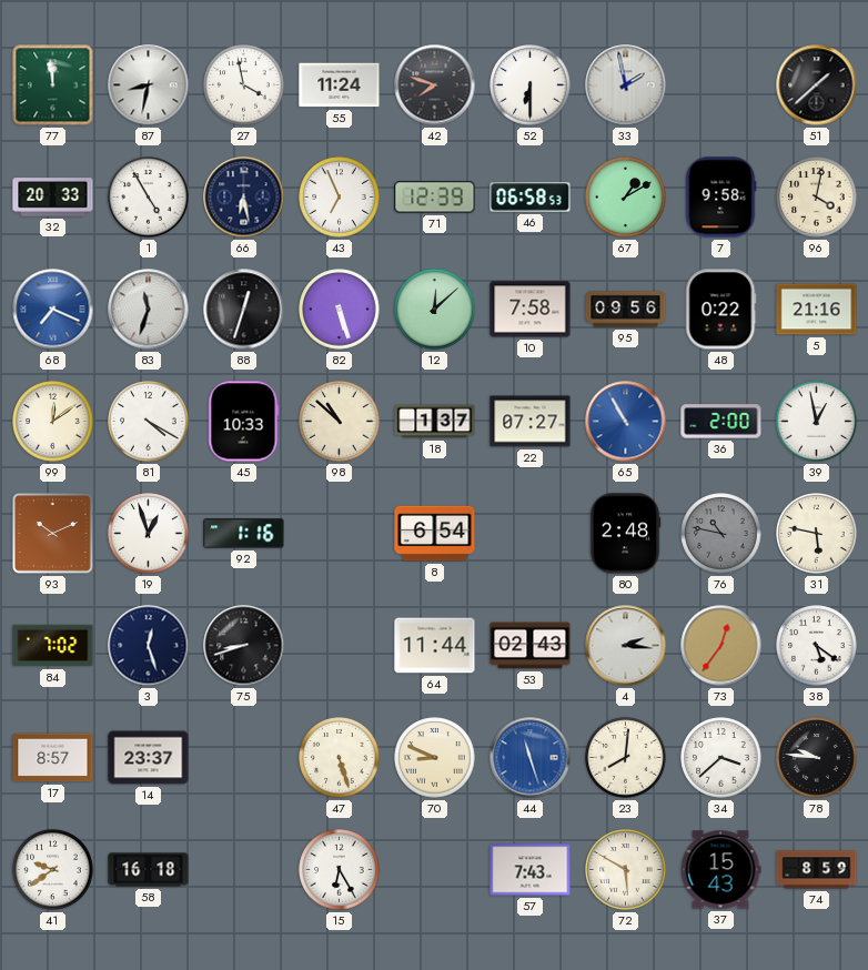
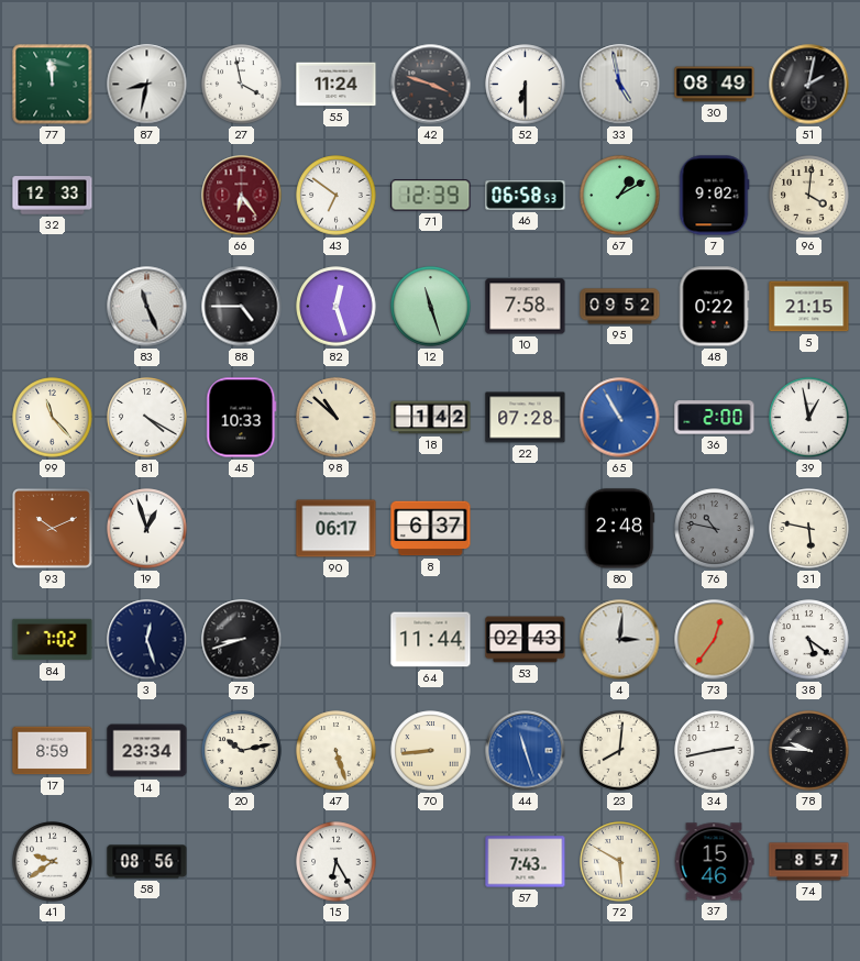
42: 7:48 -> 3:48 (431, 85)
33: 1:58 -> 4:58 (620, 85)
30: none -> 08:49 (715, 85)
51: 1:38 -> 2:02 (809, 85)
32: 20:33 -> 12:33 (53, 196)
1: 4:55 -> none (149, 198)
66: 6:28 -> 6:24 (242, 196)
66 dial: navy -> burgundy (242, 196)
43: 6:56 -> 6:51 (337, 196)
7: 9:58 -> 9:02 (714, 196)
96: 4:02 -> 4:01 (809, 196)
68: 7:19 -> none (53, 310)
83: 11:33 -> 11:26 (147, 307)
88: 12:33 -> 4:45 (242, 307)
82: 5:27 -> 12:27 (337, 307)
12: 12:08 -> 11:27 (431, 307)
95: 09:56 -> 09:52 (620, 307)
5: 21:16 -> 21:15 (809, 307)
99: 12:09 -> 11:23 (53, 418)
18: 1:37 -> 1:42 (431, 418)
22: 07:27 -> 07:28 (526, 418)
92: 1:16 -> none (244, 534)
90: none -> 06:17 (337, 529)
8: 6:54 -> 6:37 (431, 529)
4: 2:16 -> 3:01 (620, 640)
17: 8:57 -> 8:59 (53, 751)
14: 23:37 -> 23:34 (147, 751)
20: none -> 10:13 (242, 751)
70: 8:49 -> 8:44 (431, 751)
34: 3:38 -> 2:43 (715, 751)
58: 16:18 -> 08:56 (147, 862)
37: 15:43 -> 15:46 (714, 862)
74: 8:59 -> 8:57 (809, 862)
